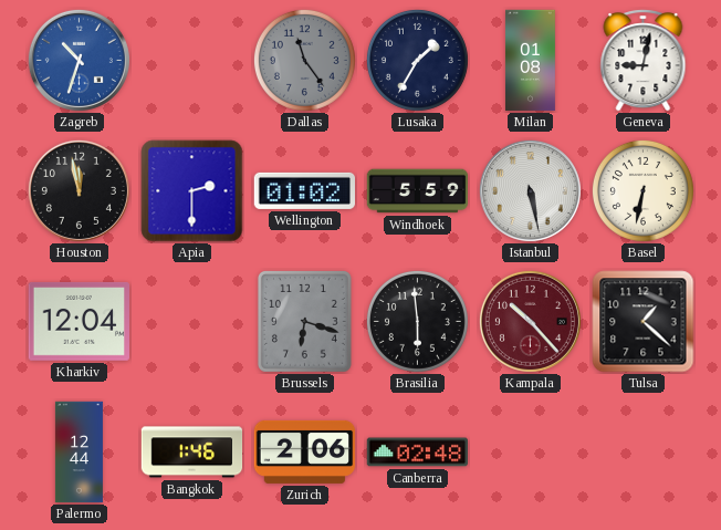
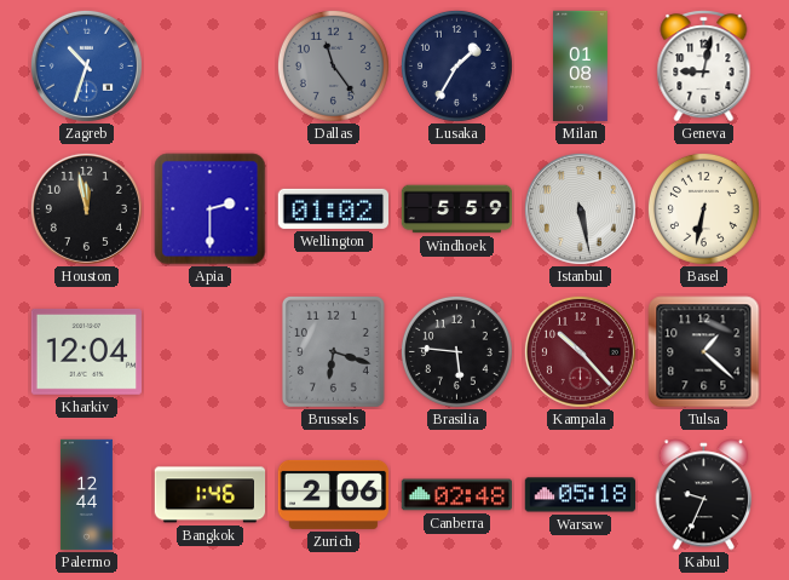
Brasilia: 5:59 -> 5:46 (456, 351)
Warsaw: none -> 05:18 (580, 495)
Kabul: none -> 9:34 (704, 495)
